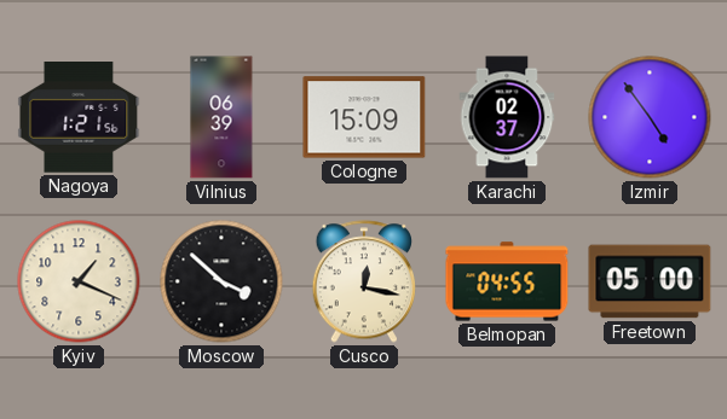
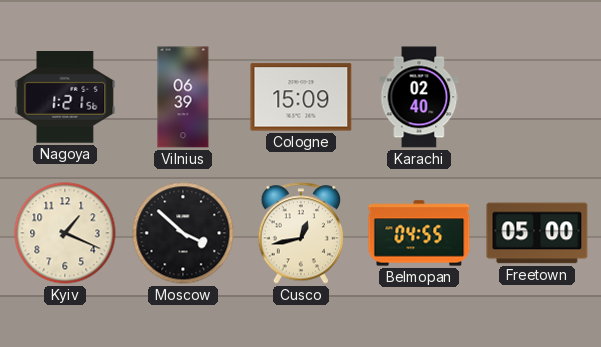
Karachi: 02:37 -> 02:40 (419, 97)
Izmir: 4:54 -> none (650, 117)
Cusco: 12:17 -> 12:43 (300, 233)
